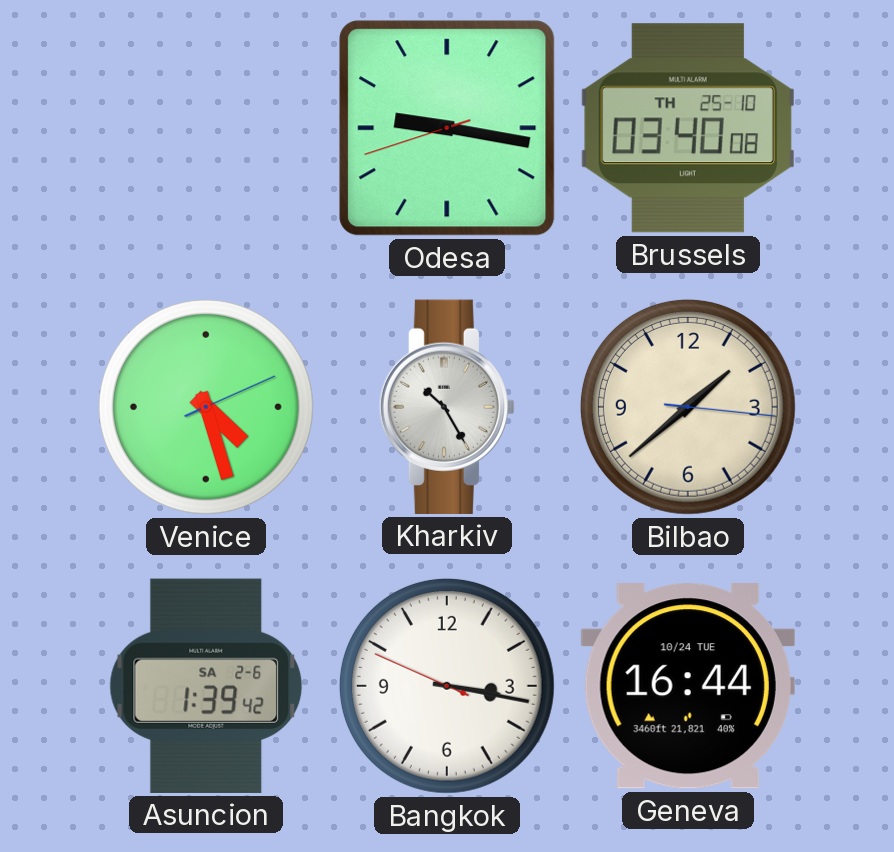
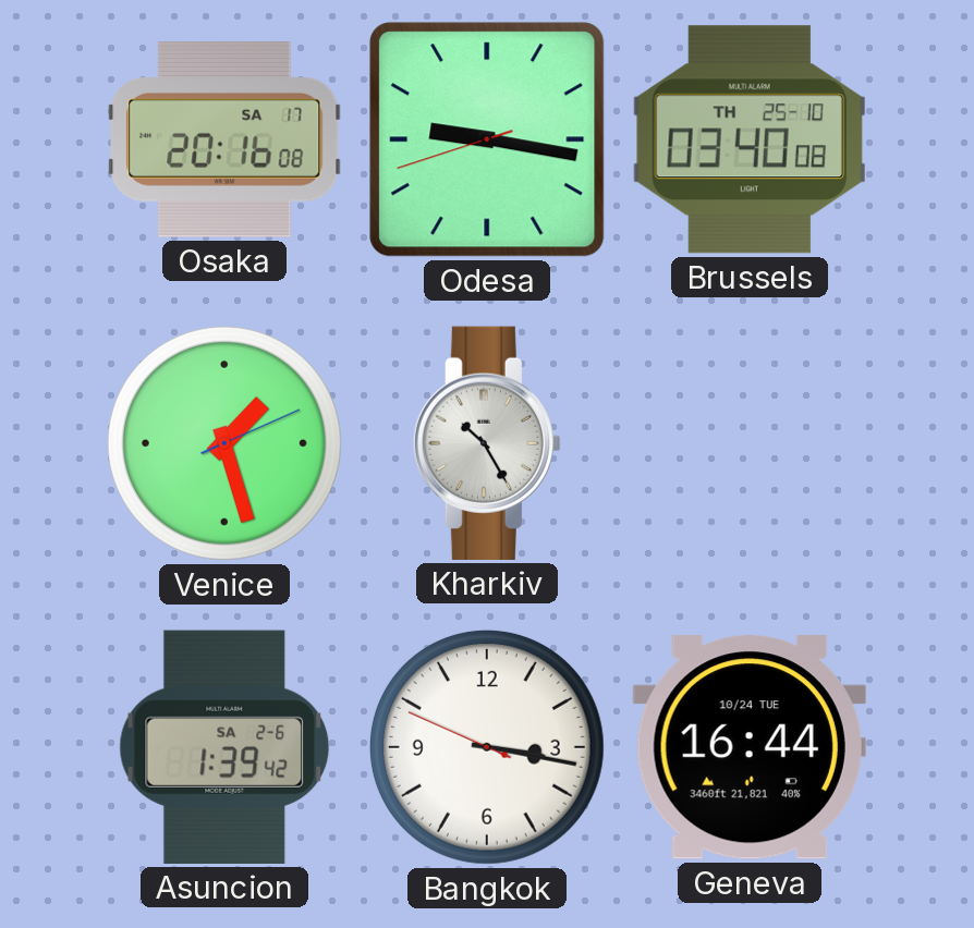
Osaka: none -> 20:16 (224, 141)
Venice: 4:27 -> 1:27 (224, 443)
Bilbao: 1:38 -> none (688, 407)
